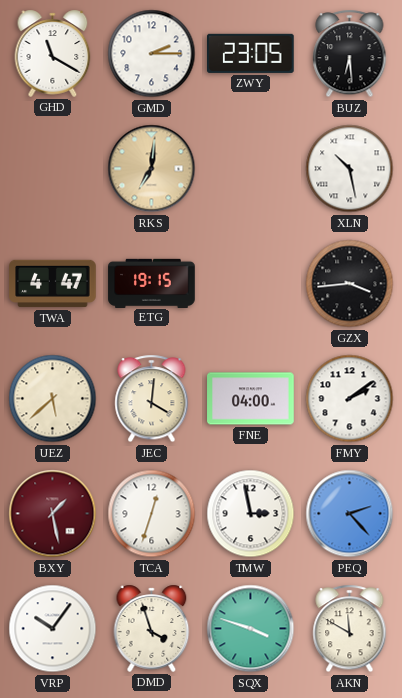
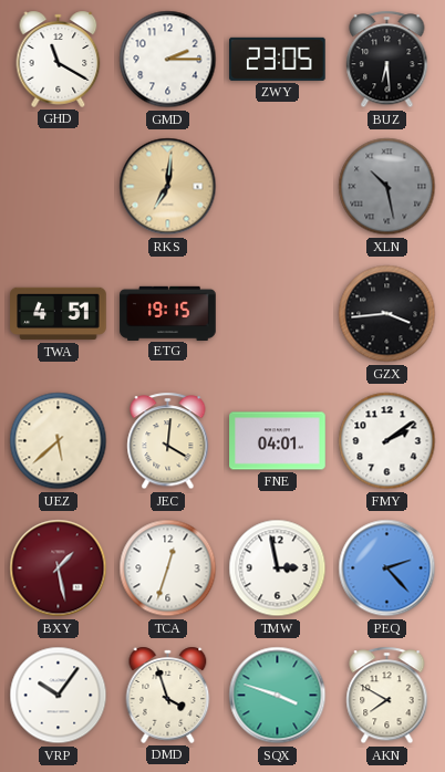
XLN dial: white -> grey (387, 187)
TWA: 4:47 -> 4:51 (59, 314)
FNE: 04:00 -> 04:01 (278, 441)
AKN: 11:50 -> 7:50 (387, 696)
